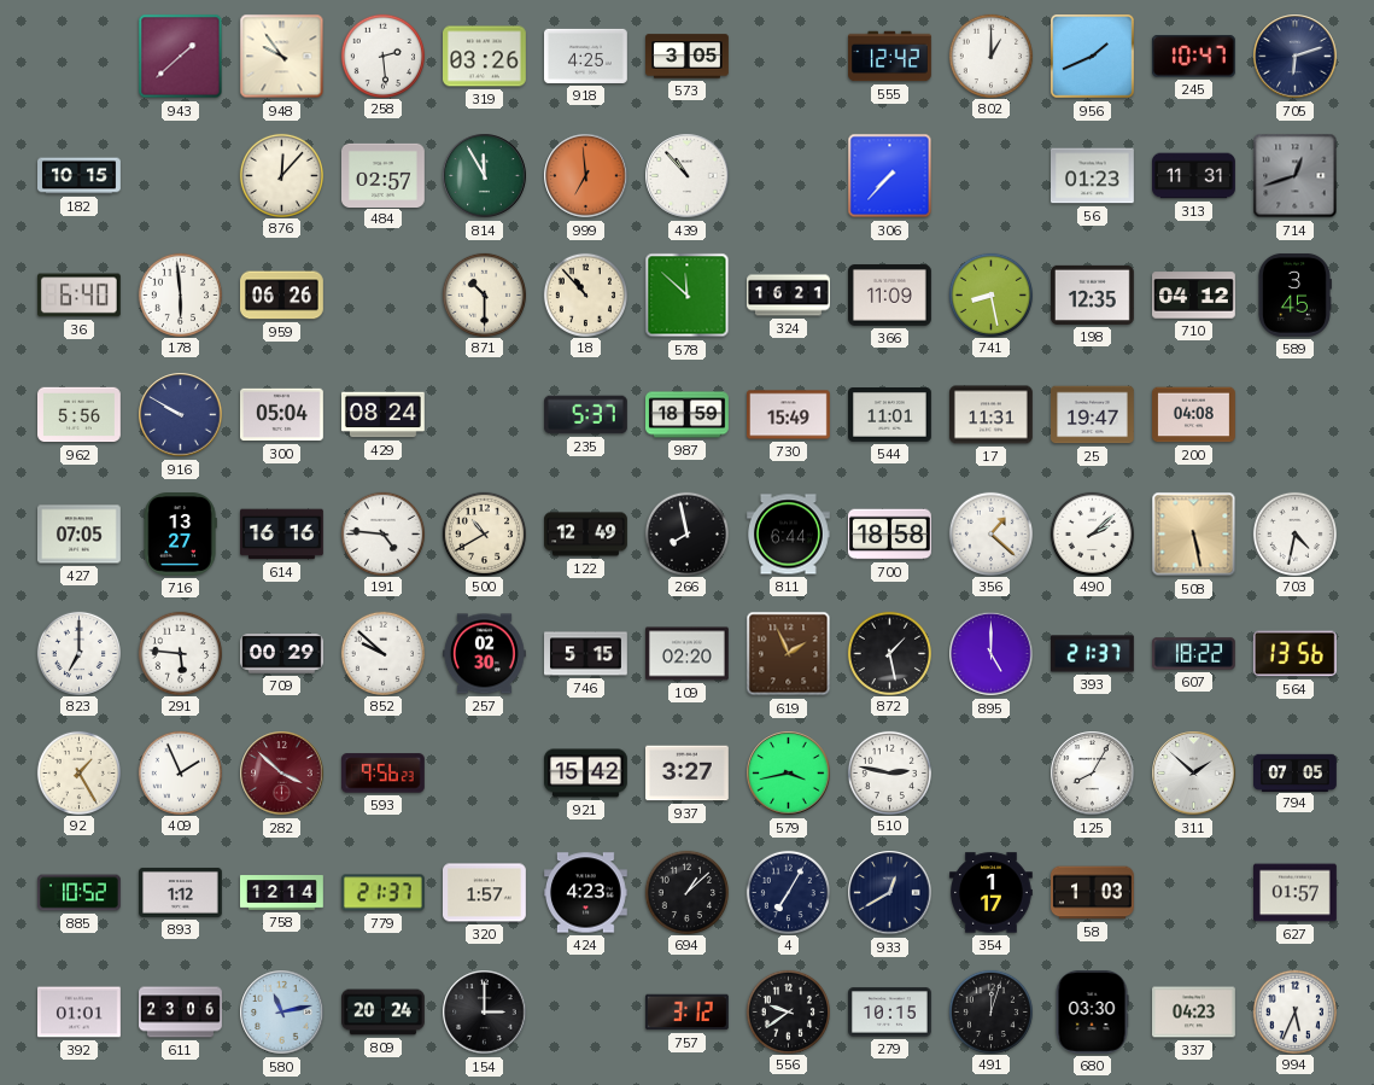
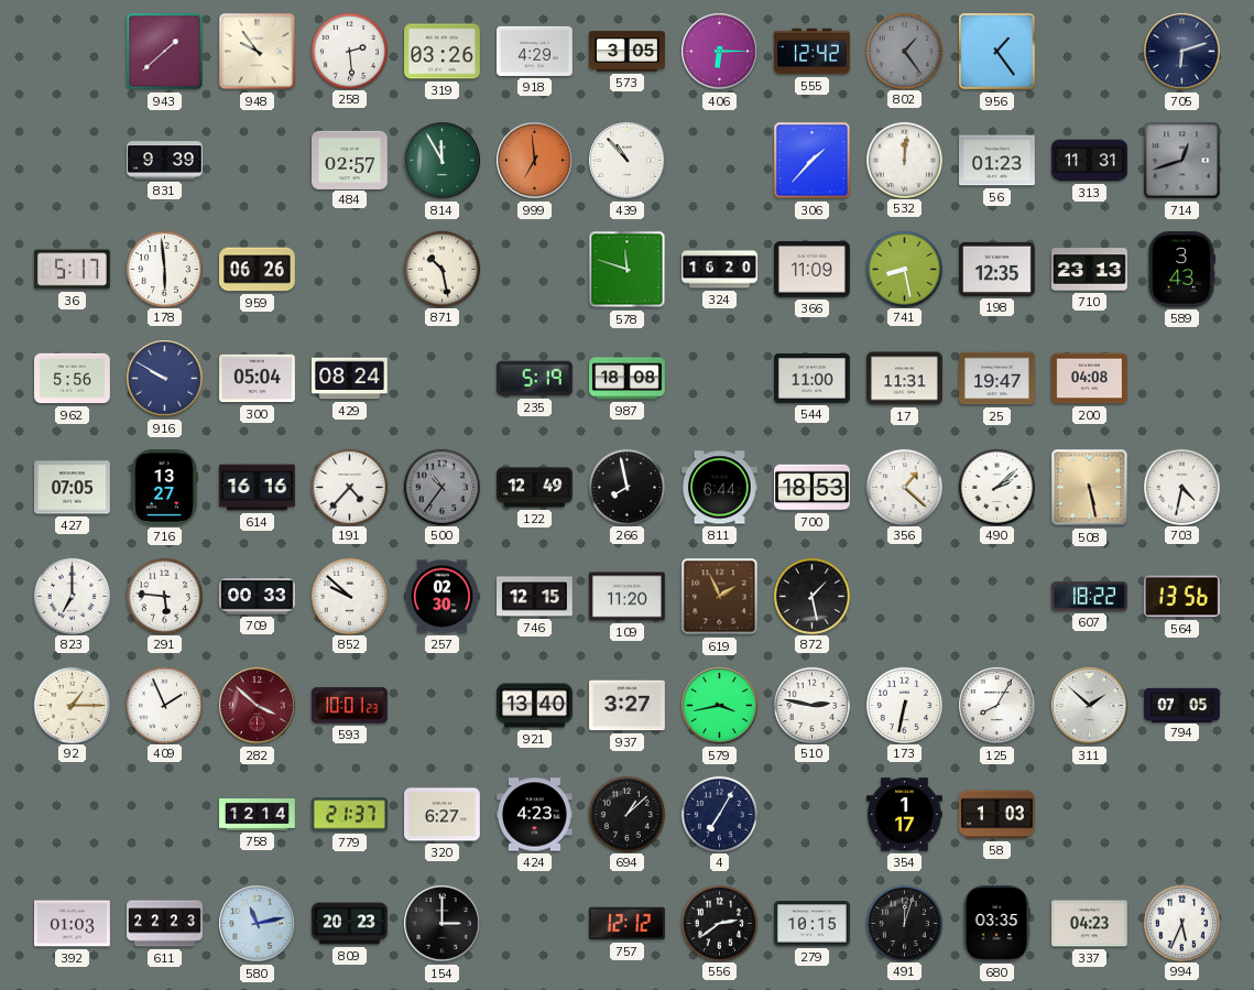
918: 4:25 -> 4:29 (535, 51)
406: none -> 6:15 (720, 52)
802: 1:00 -> 1:24 (904, 51)
802 dial: white -> grey (904, 51)
956: 1:41 -> 1:24 (997, 52)
245: 10:47 -> none (1193, 57)
182: 10:15 -> none (80, 176)
831: none -> 9:39 (165, 161)
876: 12:07 -> none (281, 175)
306: 7:37 -> 1:37 (813, 161)
532: none -> 12:01 (904, 160)
36: 6:40 -> 5:17 (72, 270)
871: 10:30 -> 10:28 (441, 269)
18: 10:53 -> none (585, 294)
578: 11:52 -> 11:48 (628, 270)
324: 16:21 -> 16:20 (720, 270)
710: 04:12 -> 23:13 (1090, 270)
589: 3:45 -> 3:43 (1181, 270)
235: 5:37 -> 5:19 (535, 379)
987: 18:59 -> 18:08 (628, 379)
730: 15:49 -> none (789, 415)
544: 11:01 -> 11:00 (813, 379)
191: 4:46 -> 4:37 (349, 487)
500: 10:40 -> 10:36 (441, 487)
500 dial: cream -> grey (441, 487)
700: 18:58 -> 18:53 (813, 488)
709: 00:29 -> 00:33 (258, 597)
746: 5:15 -> 12:15 (535, 597)
109: 02:20 -> 11:20 (628, 597)
895: 5:00 -> none (992, 654)
393: 21:37 -> none (1093, 654)
92: 1:25 -> 1:15 (72, 705)
593: 9:56 -> 10:01 (349, 706)
921: 15:42 -> 13:40 (535, 706)
173: none -> 6:32 (904, 705)
885: 10:52 -> none (80, 893)
893: 1:12 -> none (181, 892)
320: 1:57 -> 6:27 (443, 815)
933: 12:40 -> none (890, 893)
627: 01:57 -> none (1296, 893)
392: 01:01 -> 01:03 (73, 924)
611: 23:06 -> 22:23 (165, 924)
809: 20:24 -> 20:23 (350, 924)
757: 3:12 -> 12:12 (628, 924)
556: 9:39 -> 2:39 (719, 923)
680: 03:30 -> 03:35 (996, 924)
